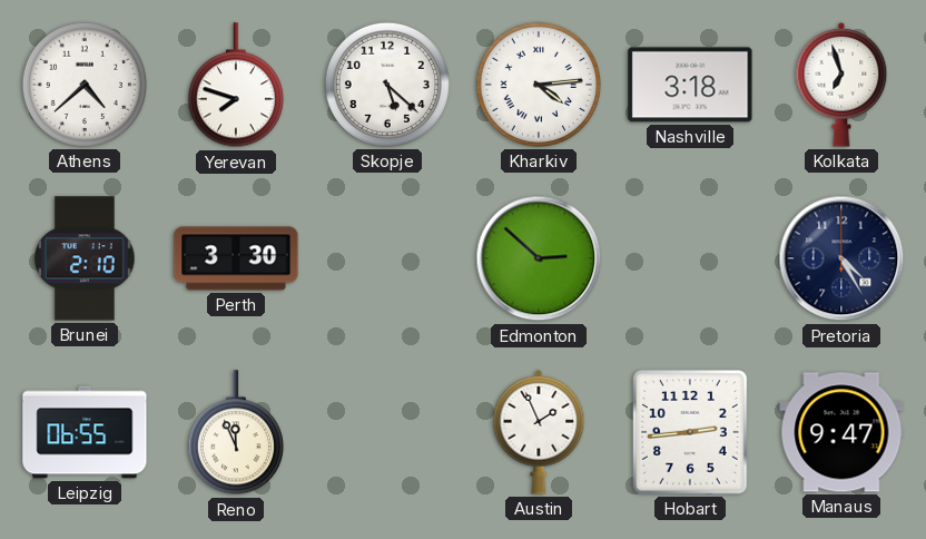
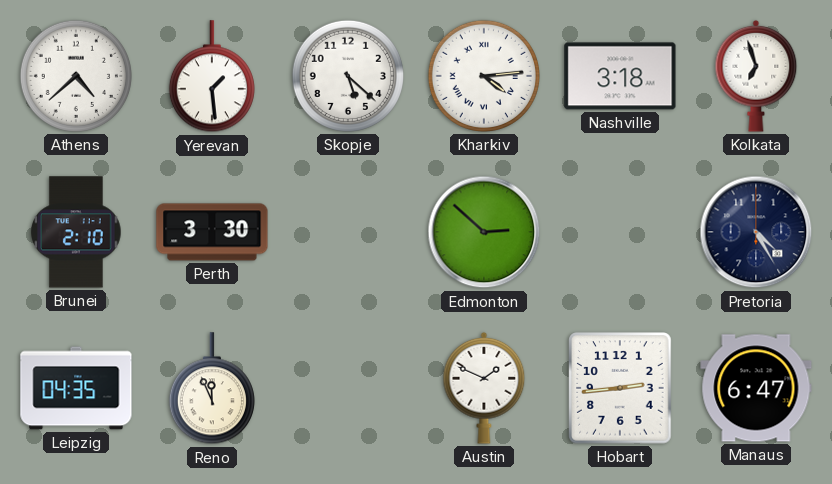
Yerevan: 7:48 -> 1:29 (212, 77)
Leipzig: 06:55 -> 04:35 (76, 388)
Austin: 1:56 -> 1:49 (484, 388)
Manaus: 9:47 -> 6:47 (756, 388)
